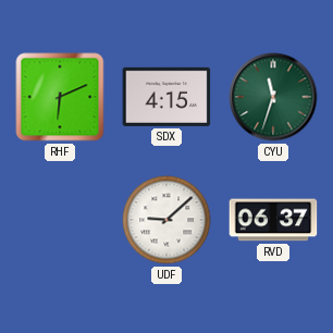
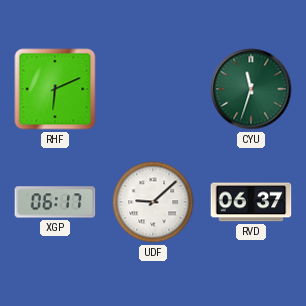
SDX: 4:15 -> none (166, 97)
XGP: none -> 06:17 (55, 202)
